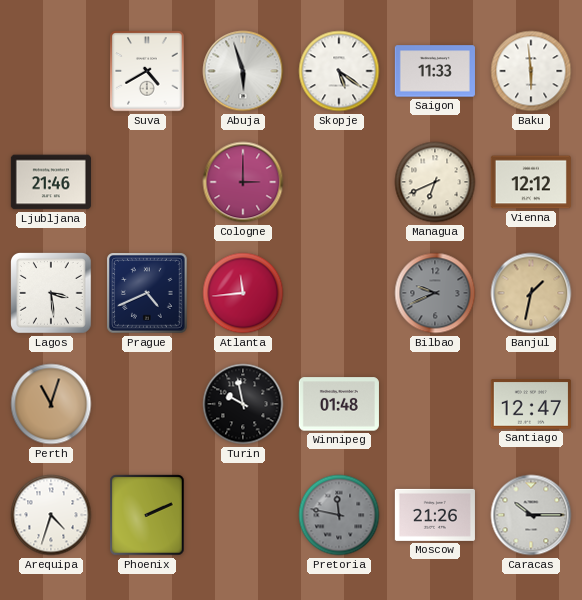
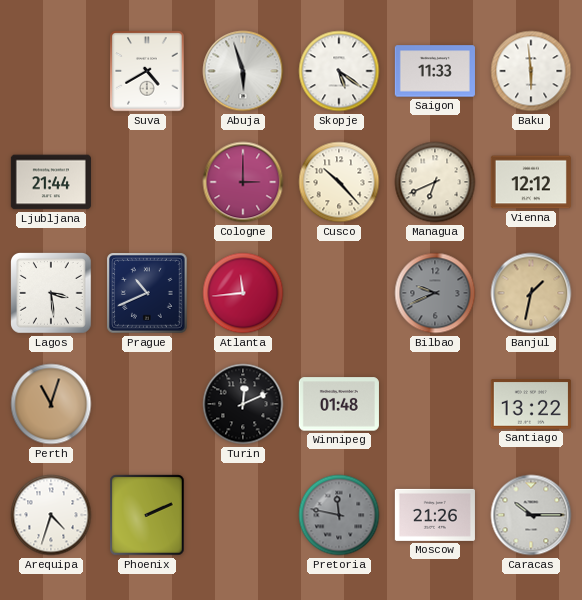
Ljubljana: 21:46 -> 21:44 (51, 182)
Cusco: none -> 10:23 (339, 182)
Prague: 4:41 -> 10:41 (147, 293)
Turin: 9:58 -> 12:11 (243, 404)
Santiago: 12:47 -> 13:22 (531, 404)
